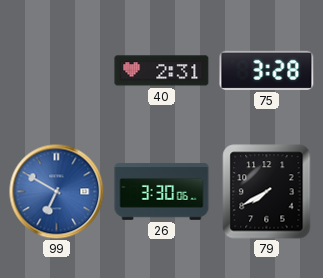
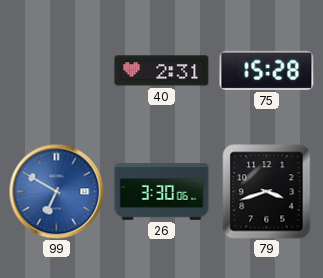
75: 3:28 -> 15:28 (267, 70)
79: 7:40 -> 3:42 (267, 192)
